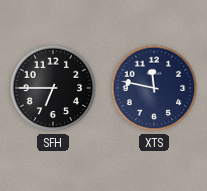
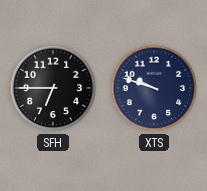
XTS: 11:47 -> 9:48 (154, 88)
